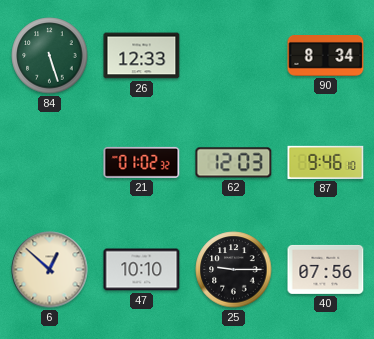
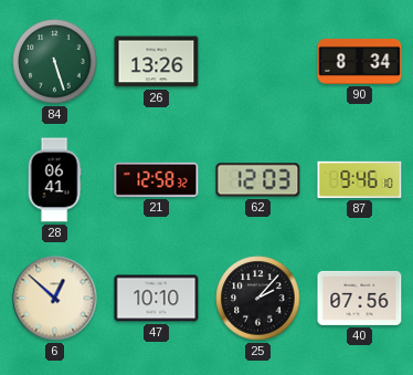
26: 12:33 -> 13:26 (157, 62)
28: none -> 06:41 (54, 180)
21: 01:02 -> 12:58 (157, 179)
25: 9:15 -> 2:07 (258, 299)
